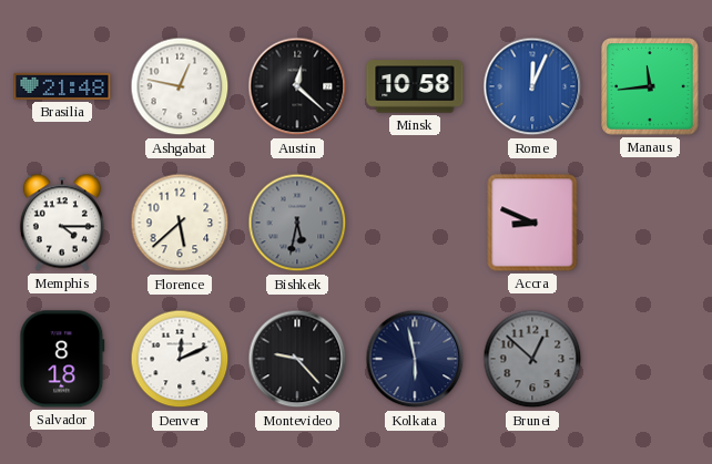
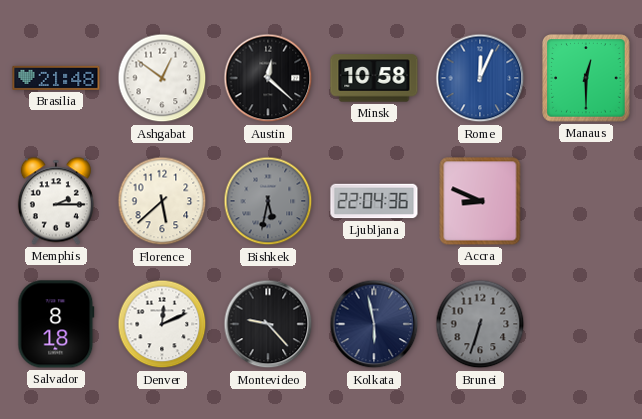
Ashgabat: 12:47 -> 12:51 (162, 78)
Manaus: 11:44 -> 12:30 (586, 78)
Memphis: 4:15 -> 2:15 (56, 201)
Ljubljana: none -> 22:04 (374, 201)
Brunei: 12:52 -> 6:33 (480, 324)
